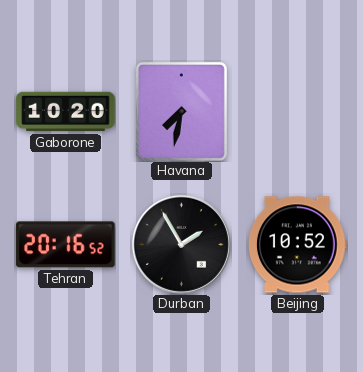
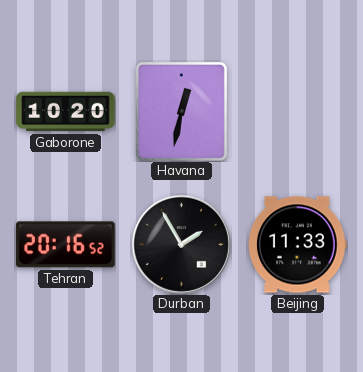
Havana: 7:32 -> 12:32 (181, 111)
Beijing: 10:52 -> 11:33 (298, 245)
